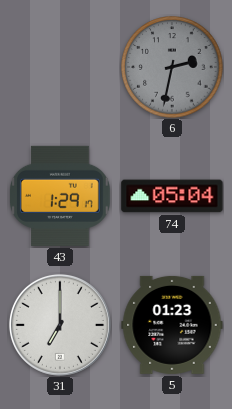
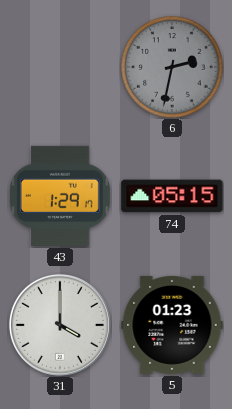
74: 05:04 -> 05:15 (172, 196)
31: 7:00 -> 4:00 (60, 325)
